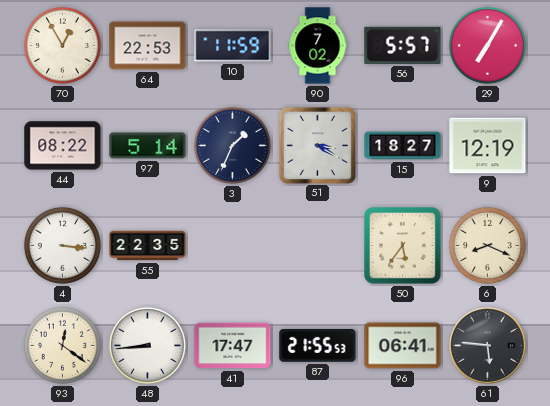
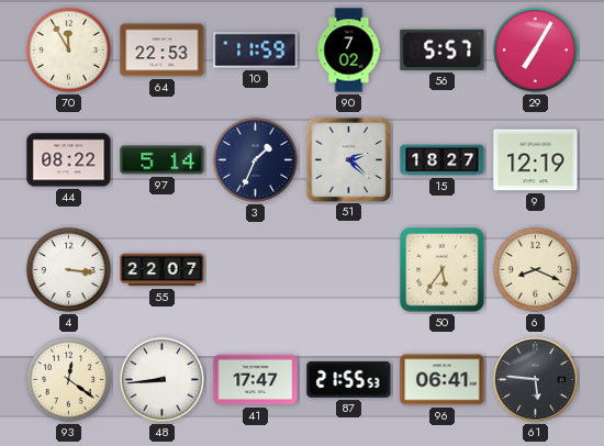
70: 12:55 -> 11:55 (68, 49)
51: 3:20 -> 2:22 (348, 159)
55: 22:35 -> 22:07 (163, 270)
